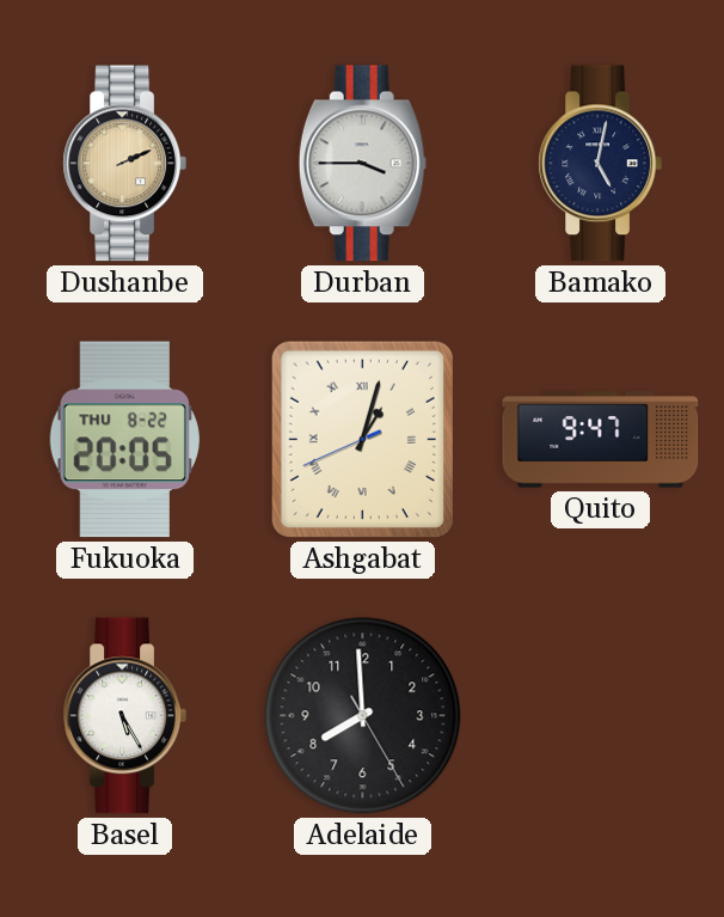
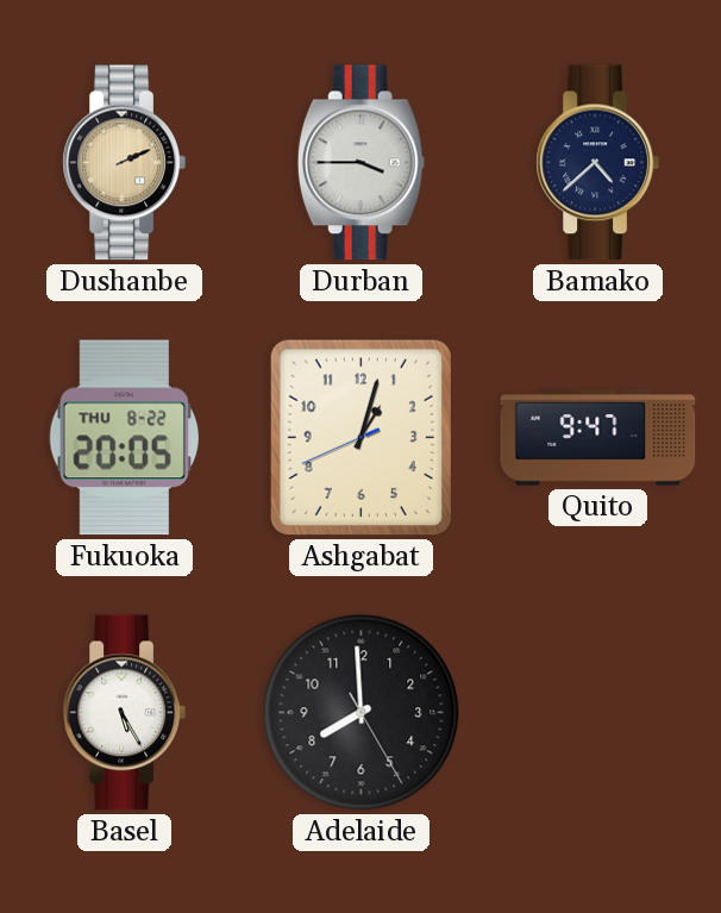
Bamako: 5:02 -> 4:38 (597, 163)
Ashgabat numerals: Roman -> Arabic (360, 437)
